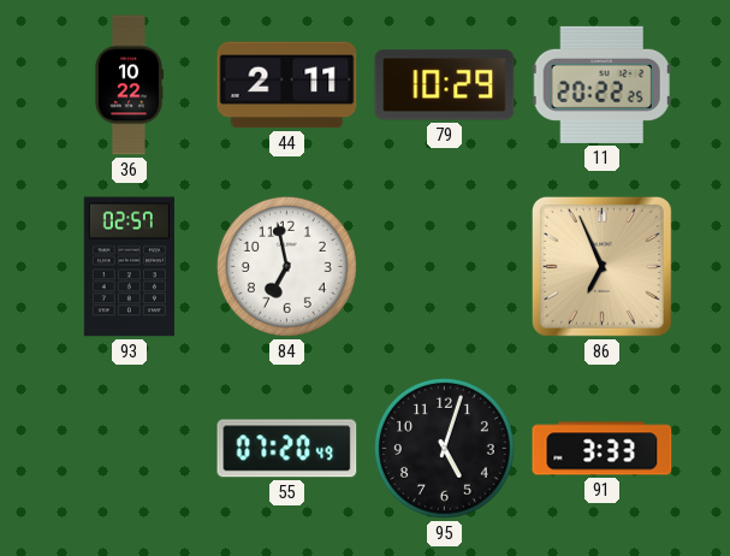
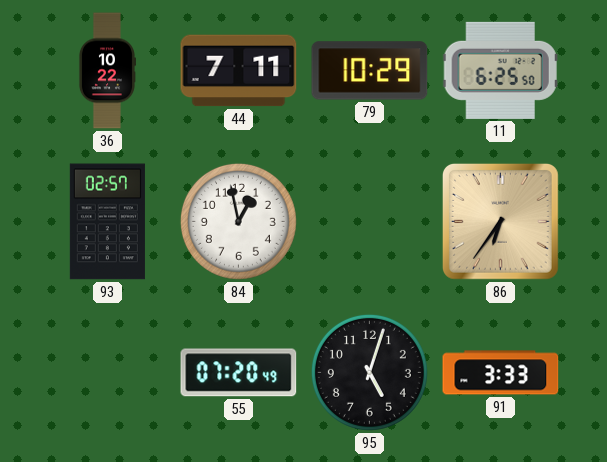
44: 2:11 -> 7:11 (239, 71)
11: 20:22 -> 6:25 (500, 70)
84: 6:58 -> 12:58 (238, 221)
86: 6:56 -> 6:36 (500, 221)
